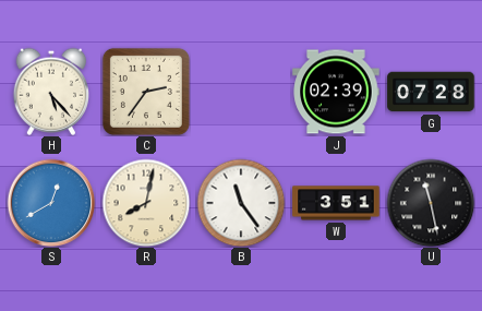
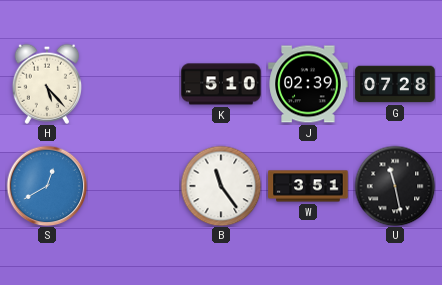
C: 2:36 -> none (146, 92)
K: none -> 5:10 (221, 84)
R: 8:02 -> none (146, 203)
